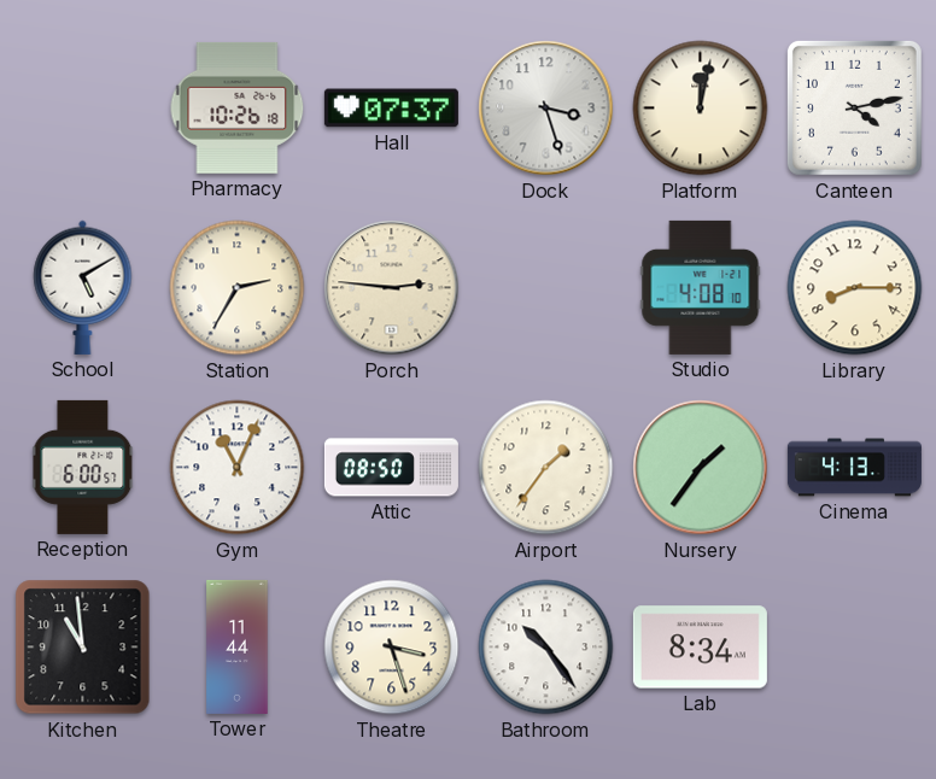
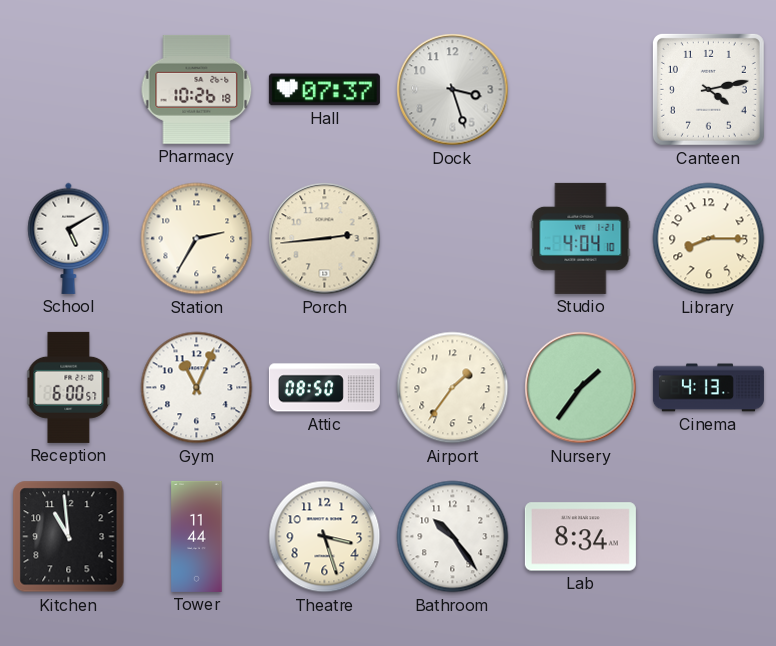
Platform: 12:02 -> none (701, 109)
Porch: 2:46 -> 2:44 (325, 239)
Studio: 4:08 -> 4:04 (581, 238)
